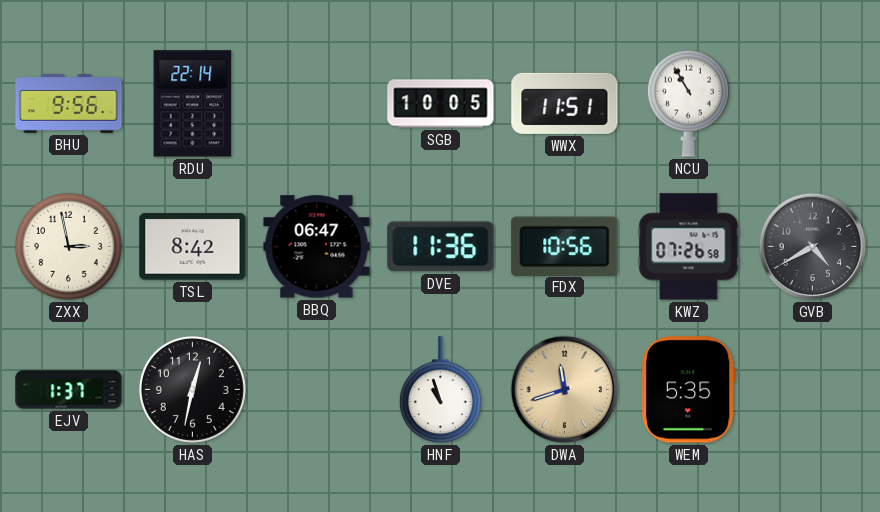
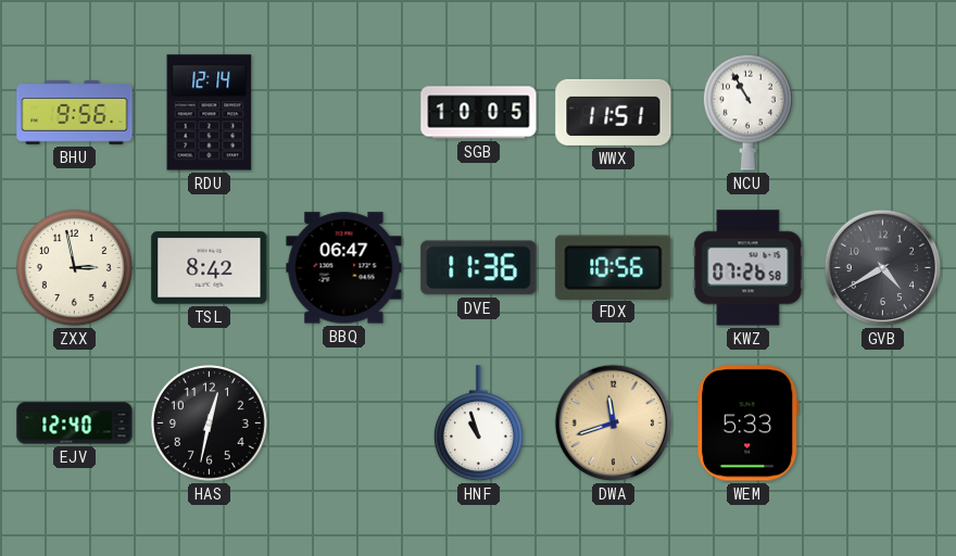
RDU: 22:14 -> 12:14 (210, 113)
EJV: 1:37 -> 12:40 (75, 424)
WEM: 5:35 -> 5:33 (749, 424)
